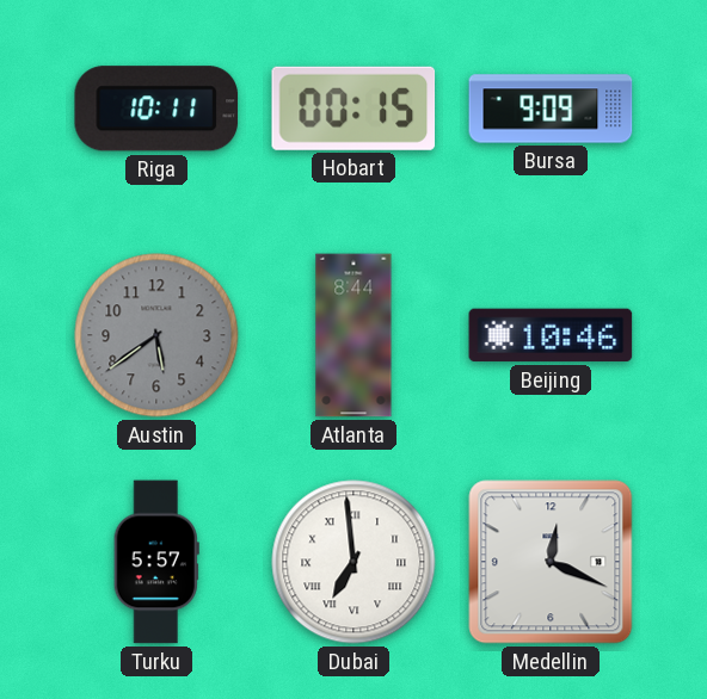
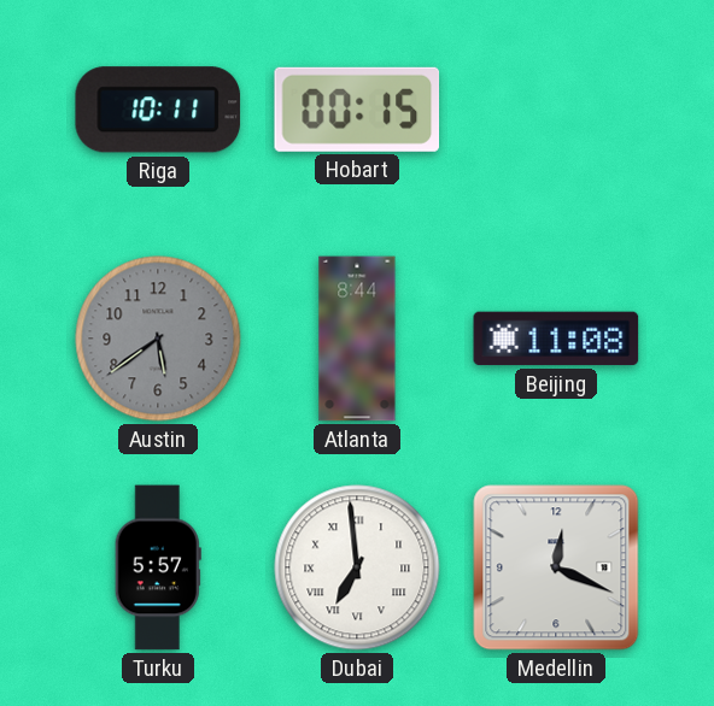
Bursa: 9:09 -> none (551, 109)
Beijing: 10:46 -> 11:08 (556, 339)
